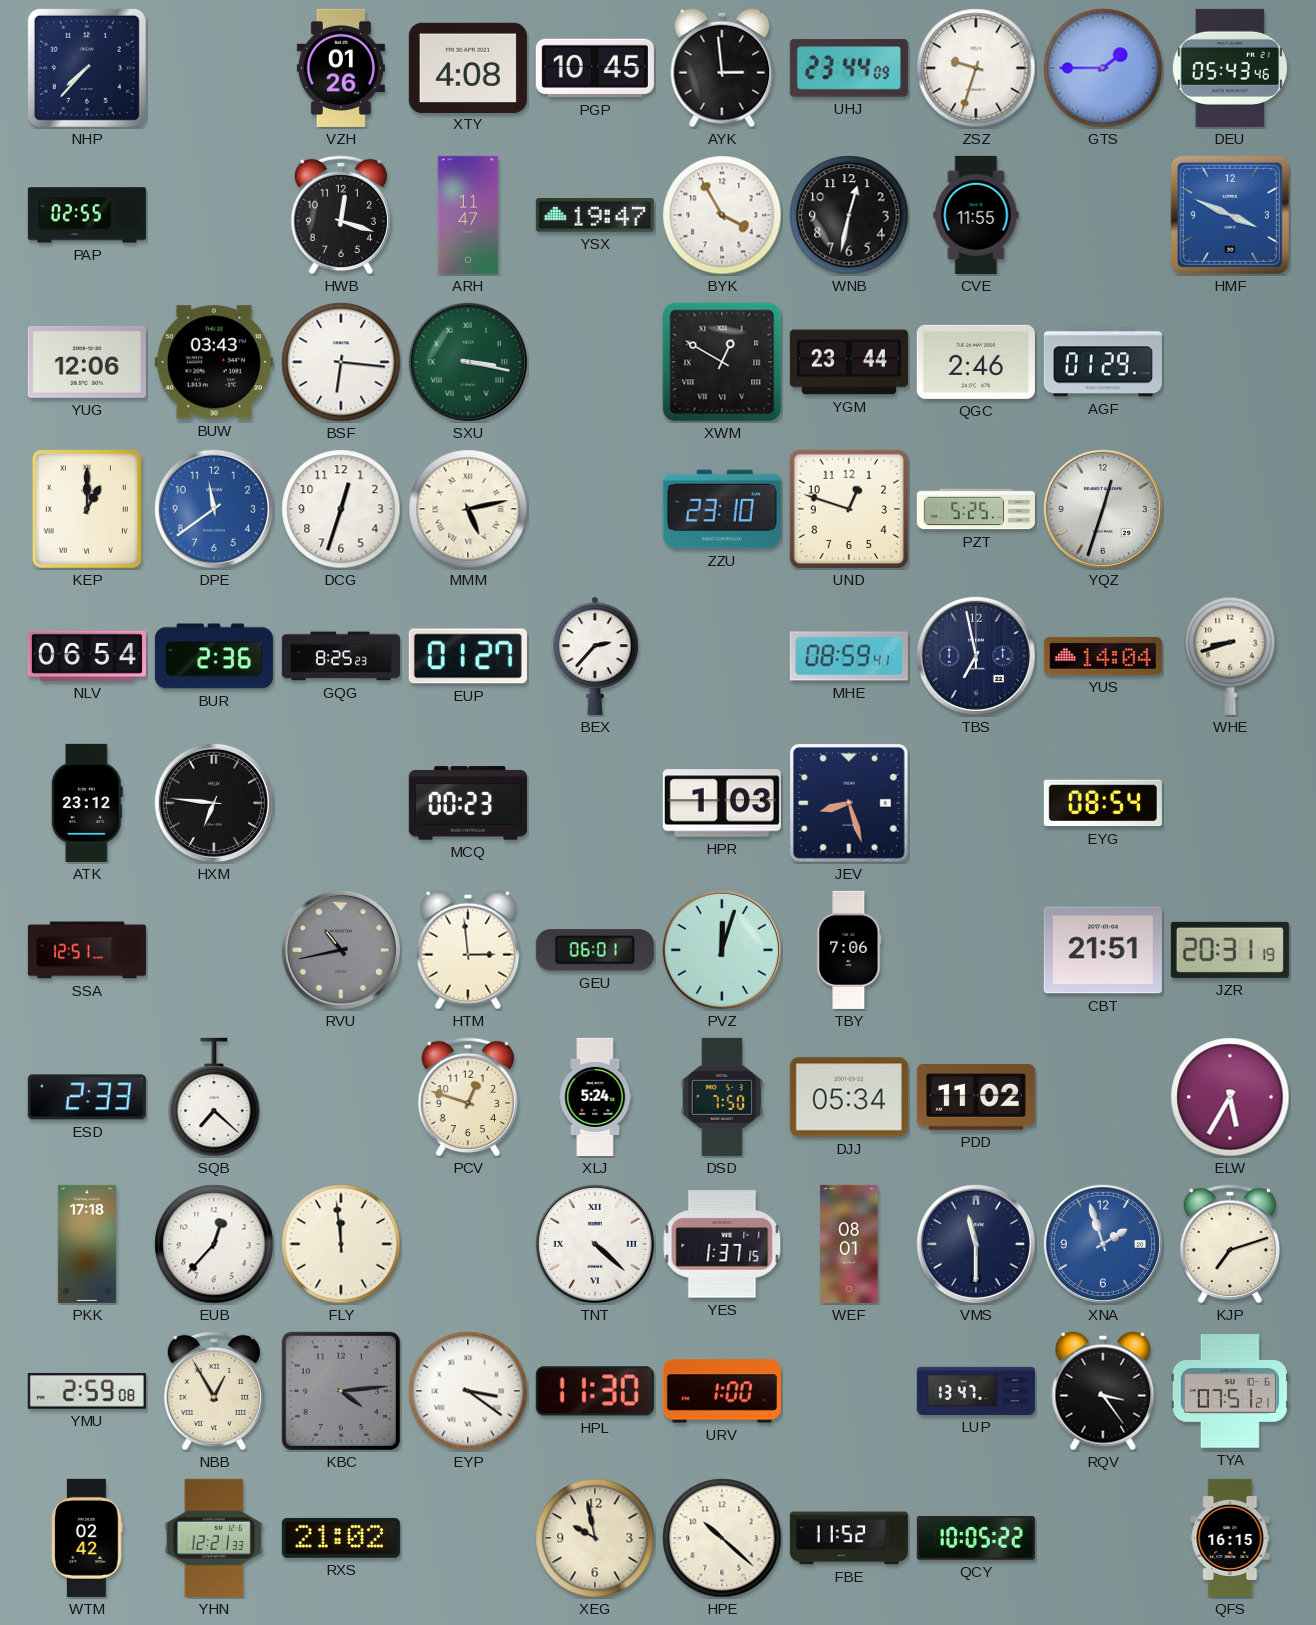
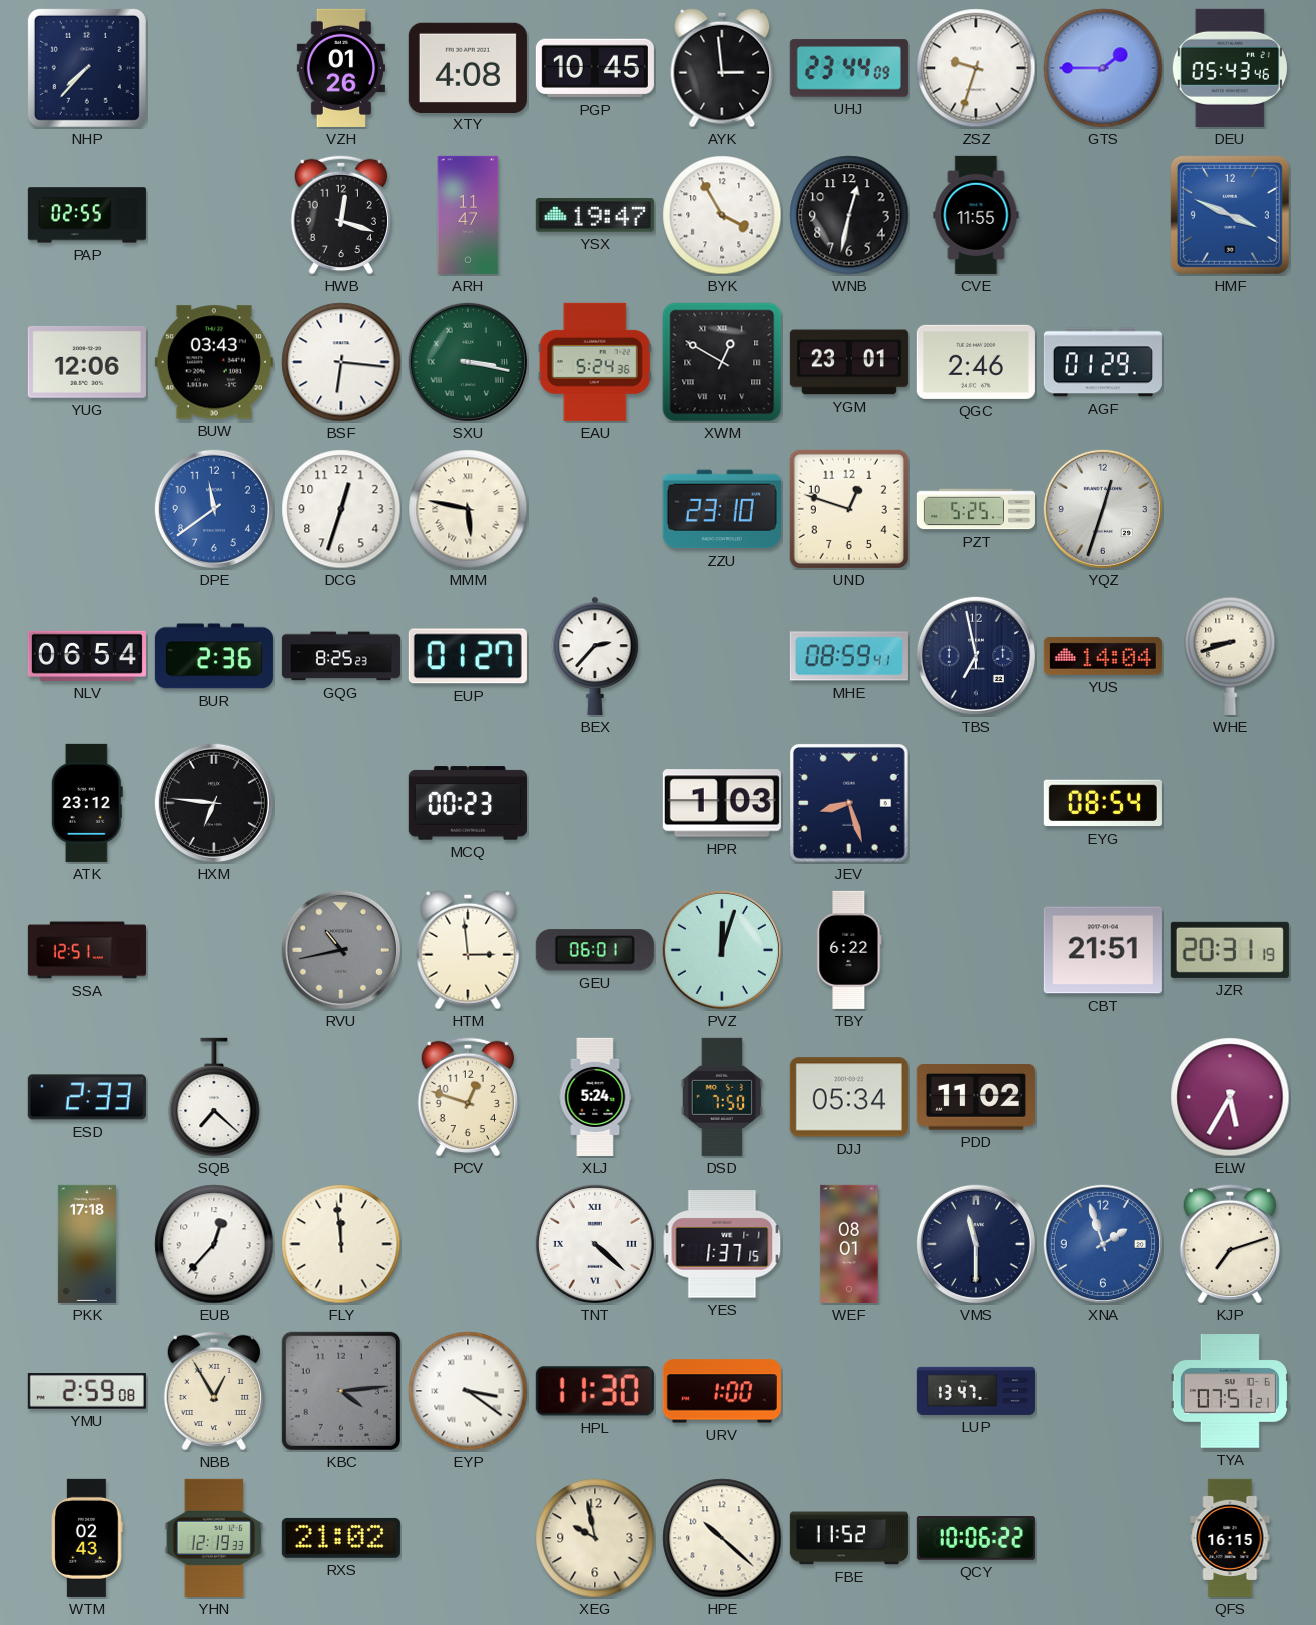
EAU: none -> 5:24 (595, 362)
YGM: 23:44 -> 23:01 (849, 362)
KEP: 1:00 -> none (87, 509)
MMM: 5:13 -> 5:47 (468, 509)
TBY: 7:06 -> 6:22 (849, 950)
RQV: 3:24 -> none (1103, 1391)
WTM: 02:42 -> 02:43 (87, 1538)
YHN: 12:21 -> 12:19 (214, 1538)
QCY: 10:05 -> 10:06 (976, 1538)
